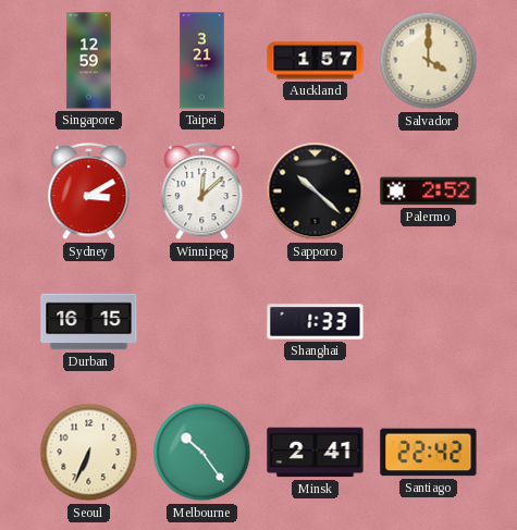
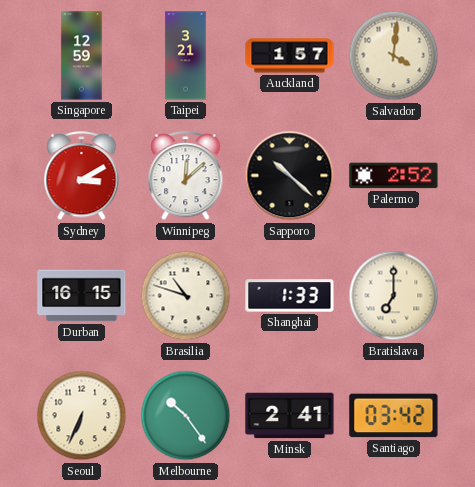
Salvador: 4:00 -> 4:01 (394, 56)
Brasilia: none -> 10:48 (186, 296)
Bratislava: none -> 7:00 (394, 296)
Santiago: 22:42 -> 03:42 (394, 416)
